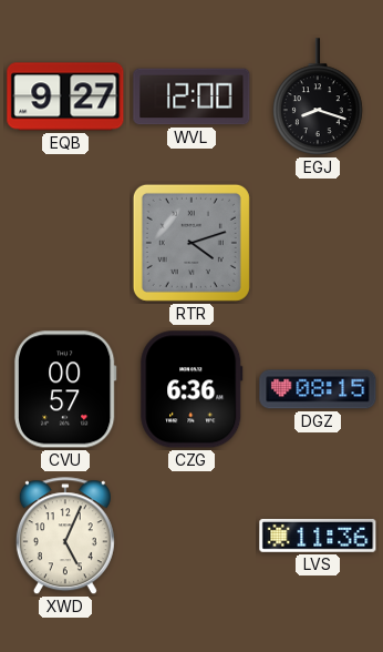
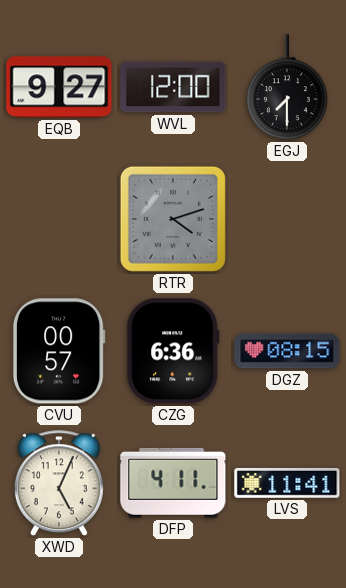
EGJ: 8:18 -> 7:30 (288, 88)
DFP: none -> 4:11 (173, 483)
LVS: 11:36 -> 11:41 (287, 483)
